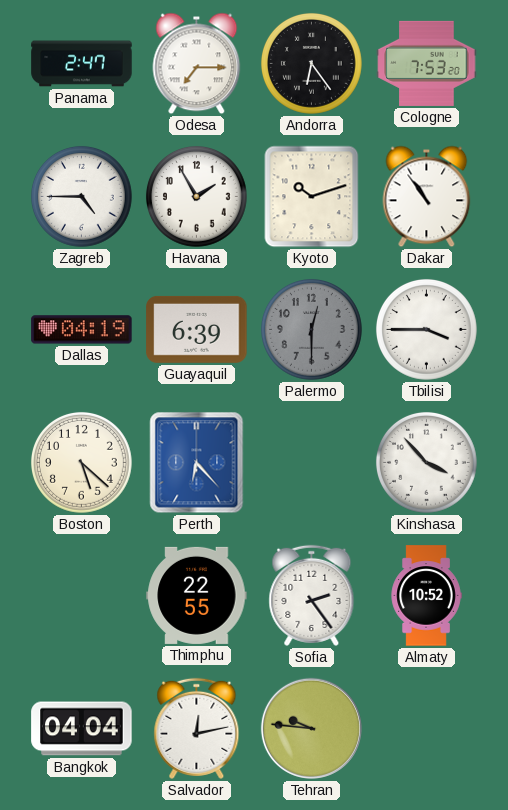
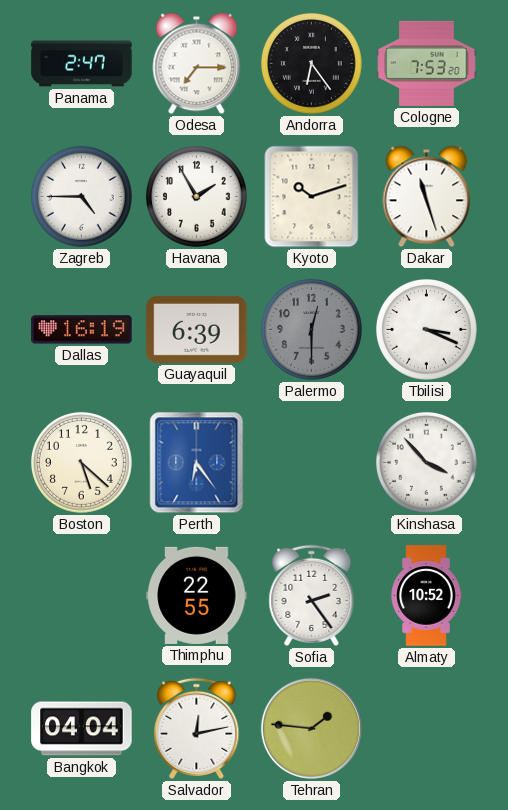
Dakar: 10:54 -> 11:27 (427, 197)
Dallas: 04:19 -> 16:19 (82, 330)
Tbilisi: 3:45 -> 3:19 (426, 329)
Perth: 6:23 -> 6:24 (197, 463)
Tehran: 9:46 -> 1:46 (311, 728)
